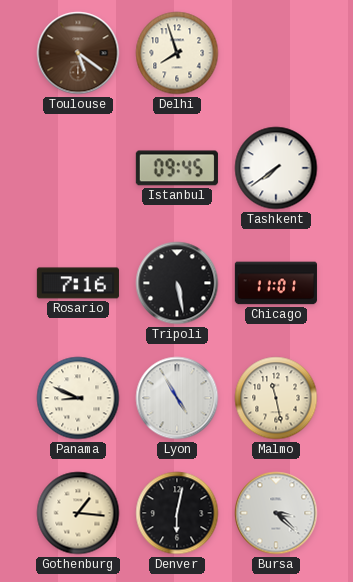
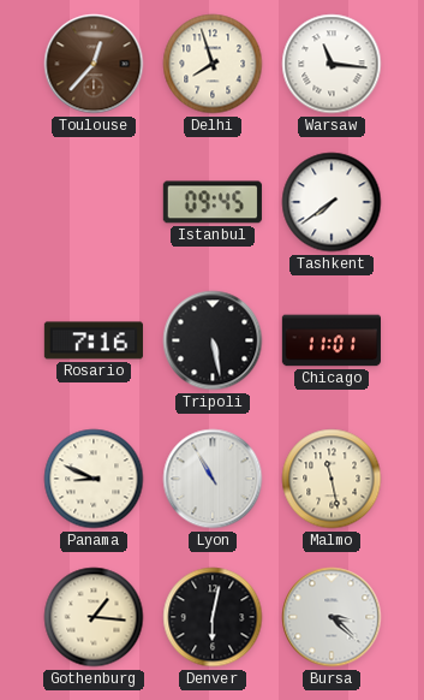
Toulouse: 5:21 -> 12:37 (94, 64)
Warsaw: none -> 11:16 (332, 64)
Lyon: 4:55 -> 10:55 (213, 479)
